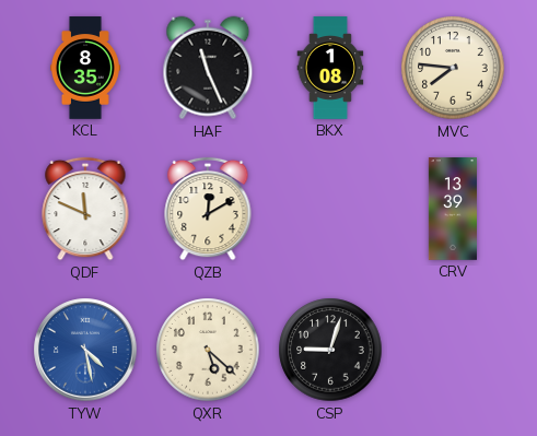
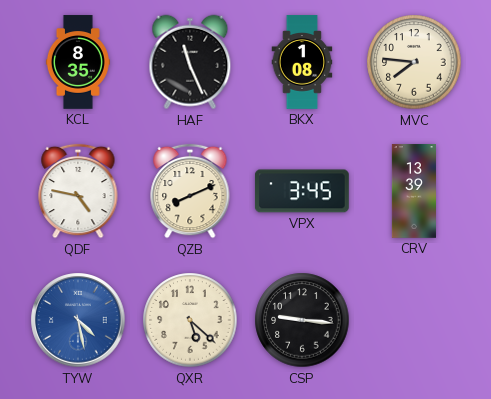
QDF: 11:49 -> 4:47 (78, 191)
QZB: 12:10 -> 8:11 (190, 191)
VPX: none -> 3:45 (302, 191)
CSP: 9:03 -> 9:16 (302, 320)
